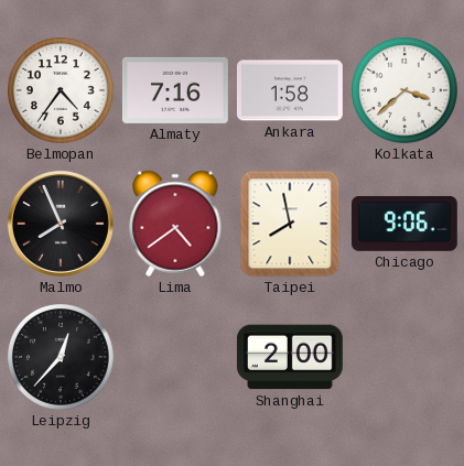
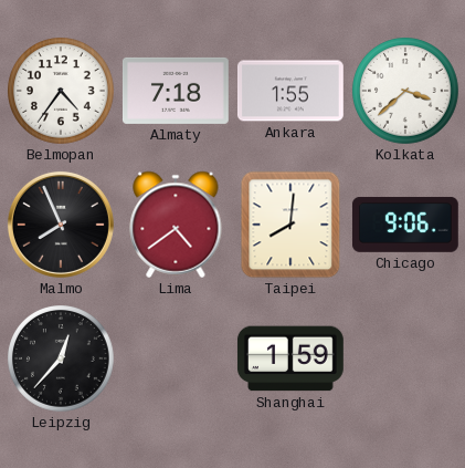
Almaty: 7:16 -> 7:18 (176, 91)
Ankara: 1:58 -> 1:55 (290, 91)
Taipei: 7:58 -> 8:01 (290, 225)
Shanghai: 2:00 -> 1:59 (290, 358)
